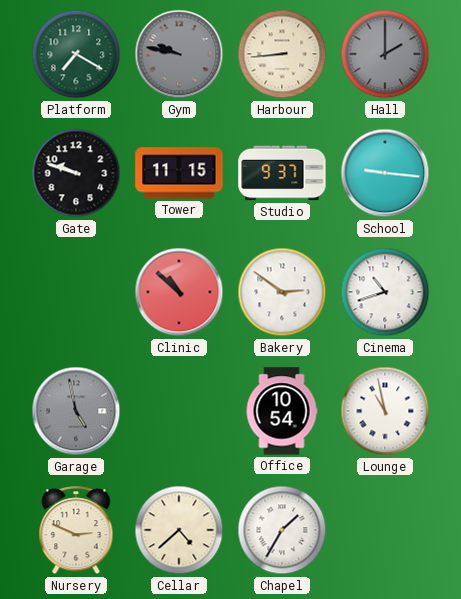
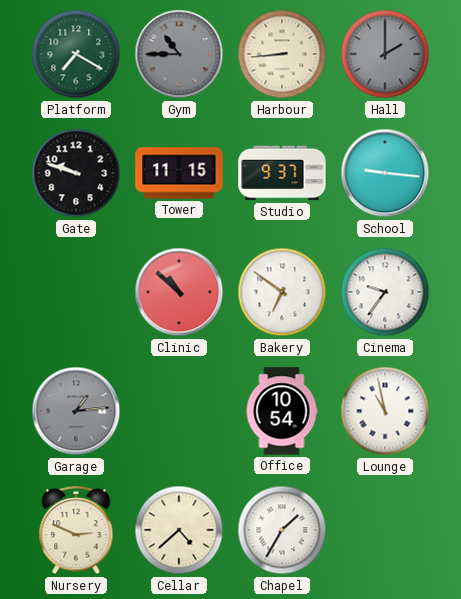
Gym: 9:47 -> 10:45 (179, 54)
Bakery: 2:51 -> 6:51 (282, 292)
Cinema: 10:42 -> 9:36 (385, 292)
Garage: 4:58 -> 1:14 (76, 411)
